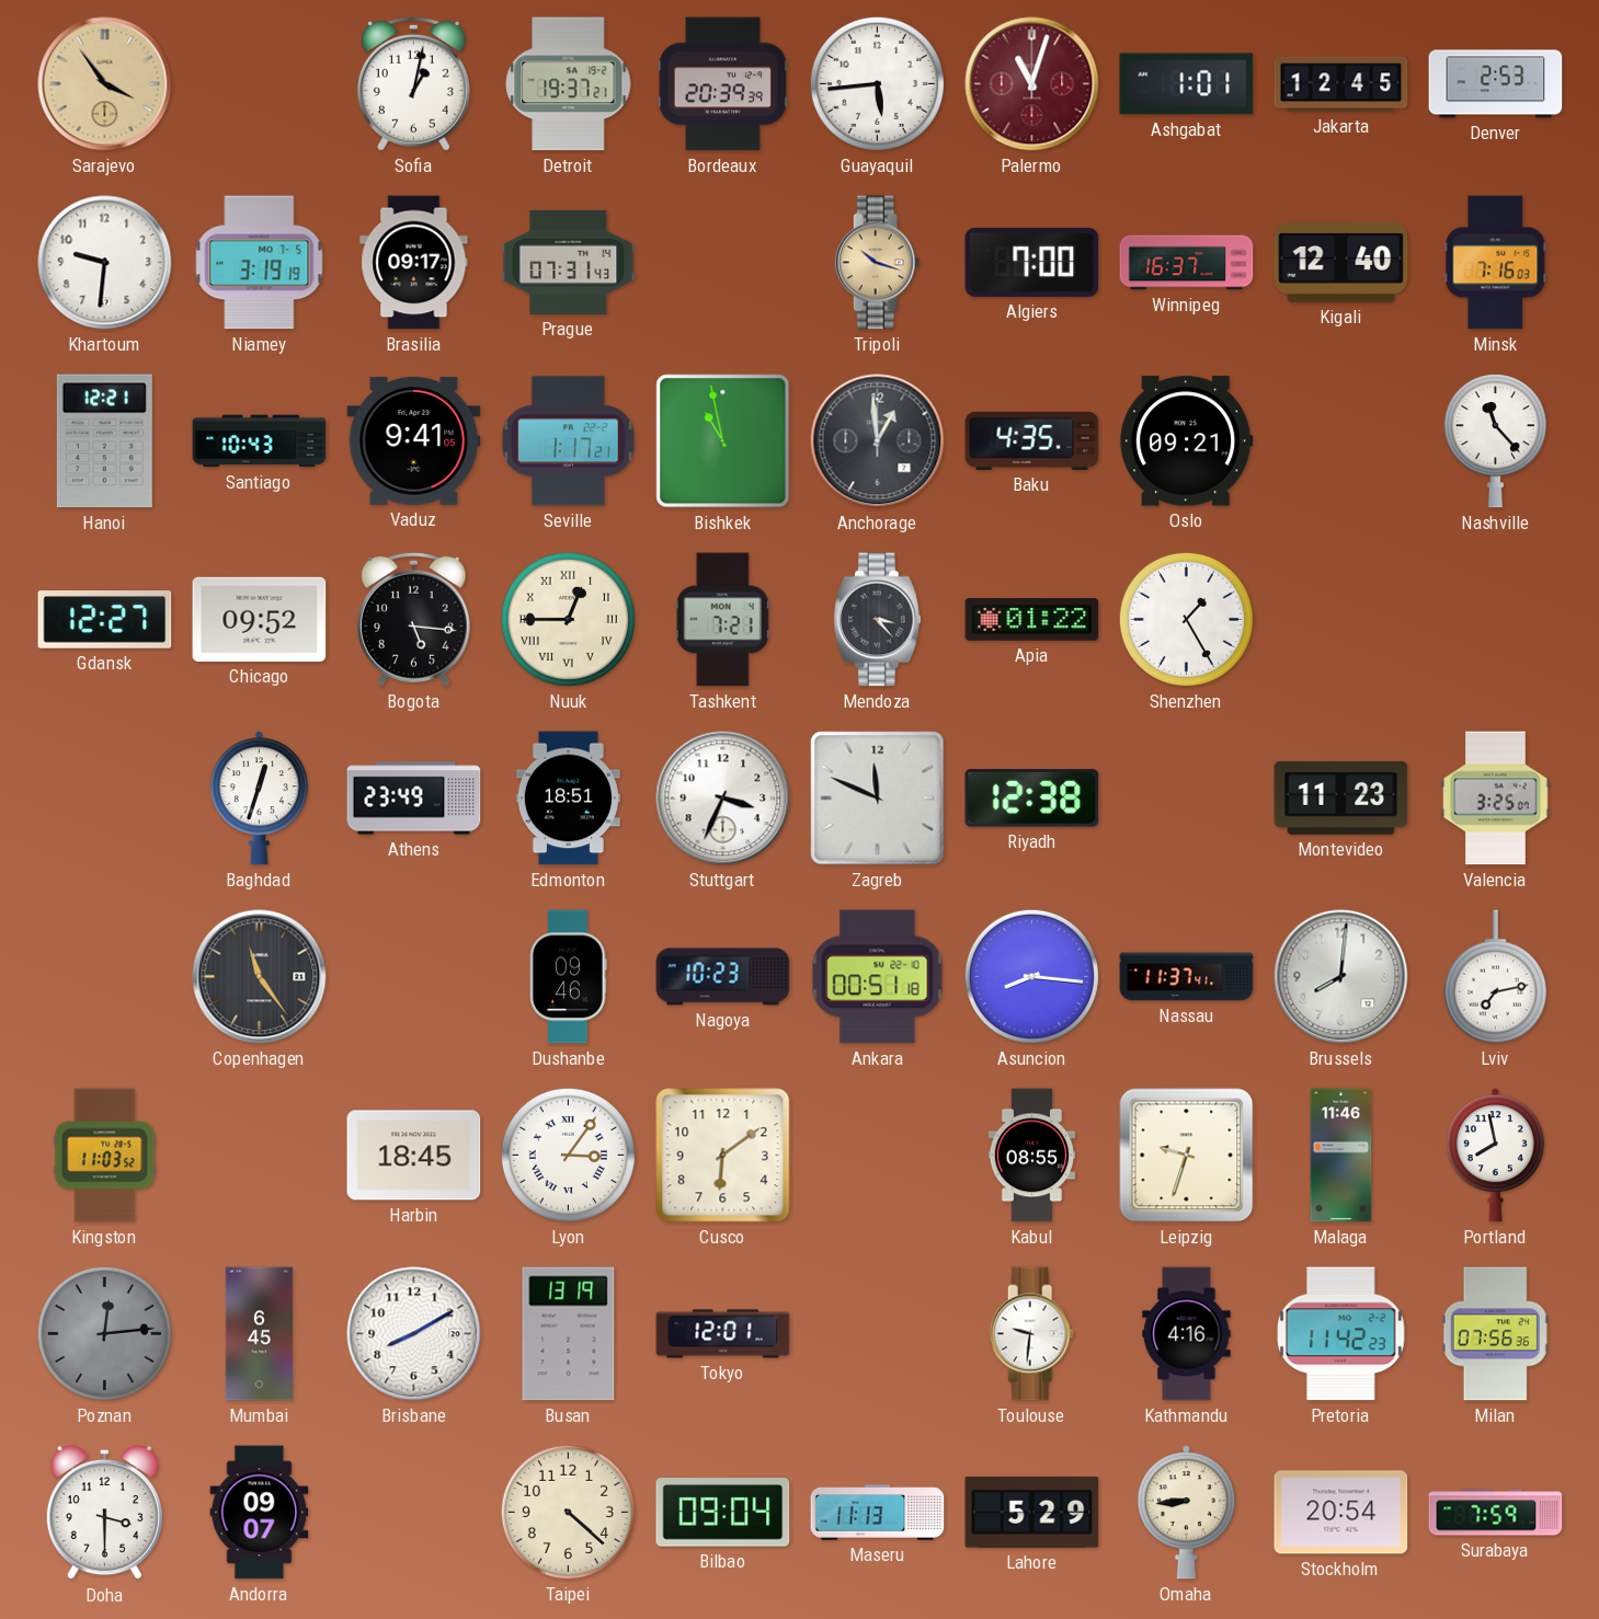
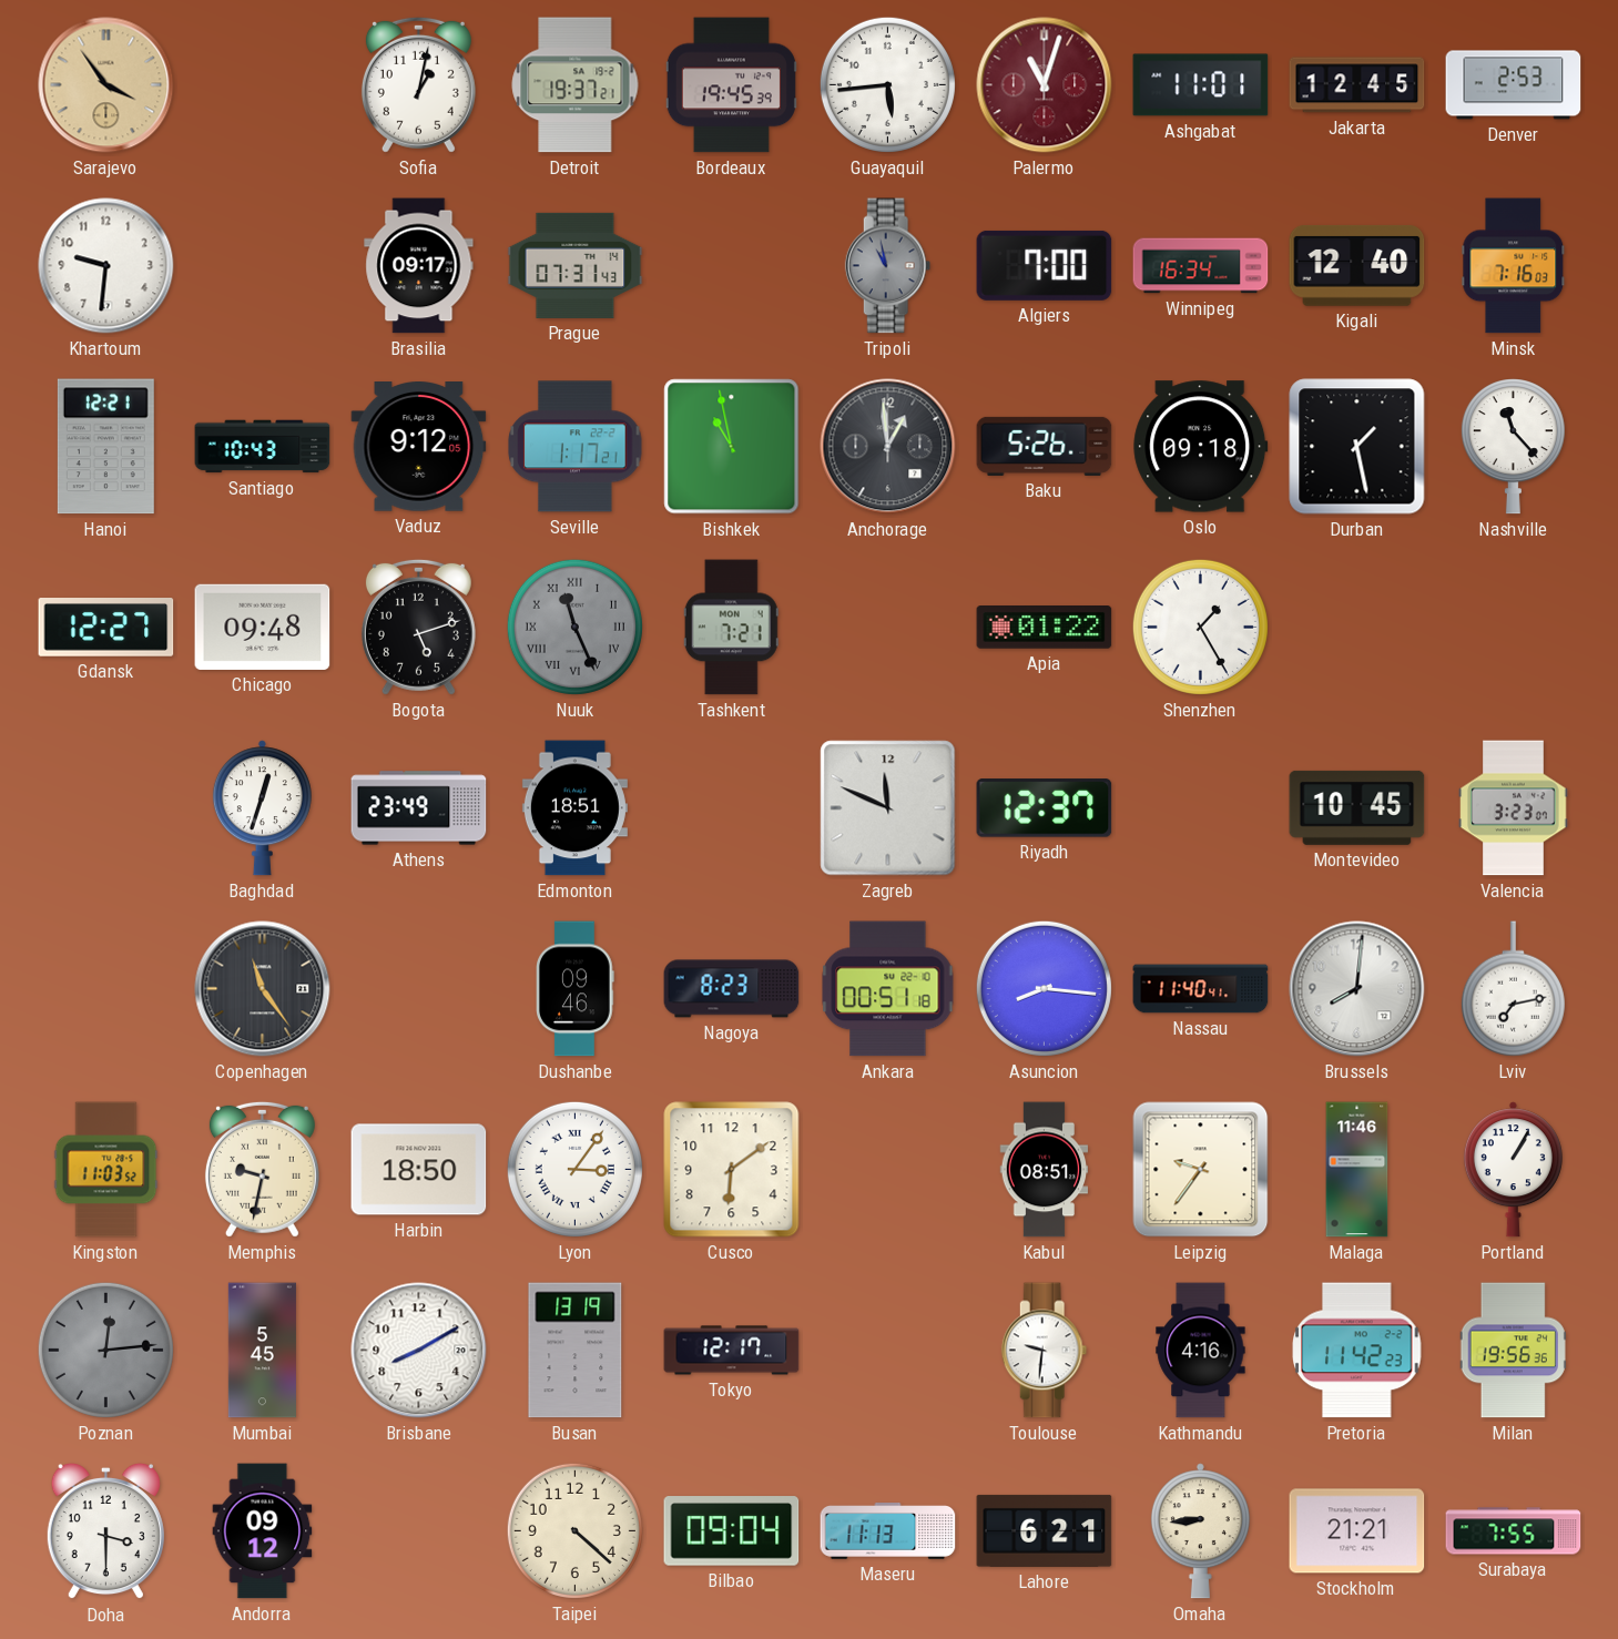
Bordeaux: 20:39 -> 19:45 (731, 85)
Ashgabat: 1:01 -> 11:01 (1201, 85)
Niamey: 3:19 -> none (260, 263)
Tripoli: 10:18 -> 10:58 (888, 266)
Tripoli dial: champagne -> grey (888, 266)
Winnipeg: 16:37 -> 16:34 (1201, 266)
Vaduz: 9:41 -> 9:12 (419, 447)
Baku: 4:35 -> 5:26 (1045, 446)
Oslo: 09:21 -> 09:18 (1201, 447)
Durban: none -> 1:28 (1357, 447)
Chicago: 09:52 -> 09:48 (263, 627)
Bogota: 5:16 -> 5:12 (418, 627)
Nuuk: 12:45 -> 11:26 (574, 627)
Nuuk dial: cream -> grey (574, 627)
Mendoza: 3:23 -> none (878, 620)
Stuttgart: 3:34 -> none (723, 799)
Riyadh: 12:38 -> 12:37 (1045, 808)
Montevideo: 11:23 -> 10:45 (1357, 807)
Valencia: 3:25 -> 3:23 (1514, 808)
Nagoya: 10:23 -> 8:23 (732, 989)
Nassau: 11:37 -> 11:40 (1201, 989)
Memphis: none -> 9:32 (262, 1169)
Harbin: 18:45 -> 18:50 (419, 1170)
Kabul: 08:55 -> 08:51 (1045, 1170)
Leipzig: 9:33 -> 9:36 (1201, 1170)
Portland: 7:58 -> 1:05 (1513, 1170)
Mumbai: 6:45 -> 5:45 (262, 1351)
Tokyo: 12:01 -> 12:17 (732, 1351)
Milan: 07:56 -> 19:56 (1513, 1351)
Andorra: 09:07 -> 09:12 (263, 1531)
Lahore: 5:29 -> 6:21 (1045, 1530)
Stockholm: 20:54 -> 21:21 (1357, 1531)
Surabaya: 7:59 -> 7:55 (1514, 1531)
